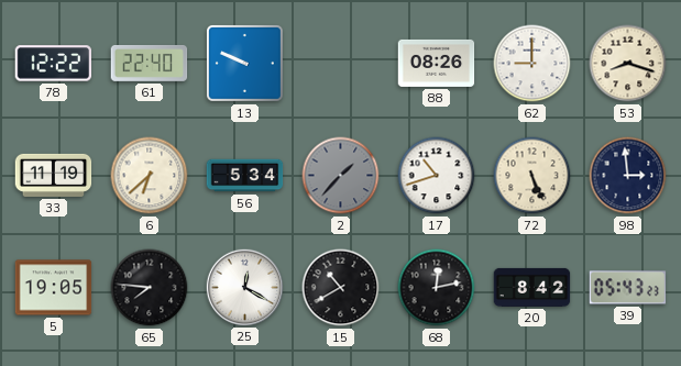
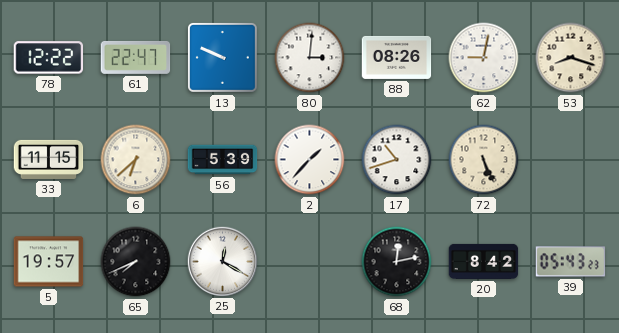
61: 22:40 -> 22:47 (136, 57)
80: none -> 3:01 (310, 58)
62: 9:00 -> 9:02 (484, 58)
33: 11:19 -> 11:15 (49, 159)
56: 5:34 -> 5:39 (223, 160)
2 dial: grey -> white (310, 160)
98: 2:59 -> none (628, 176)
5: 19:05 -> 19:57 (49, 262)
65: 7:46 -> 7:41 (136, 262)
15: 10:40 -> none (341, 288)
